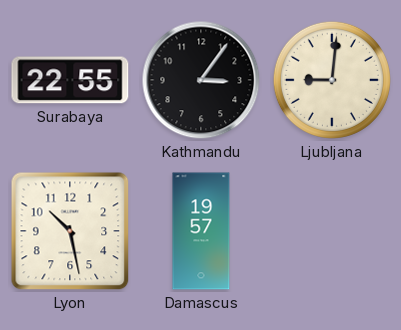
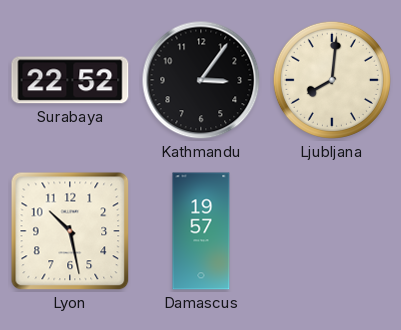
Surabaya: 22:55 -> 22:52 (70, 80)
Ljubljana: 9:01 -> 8:01 (332, 80)
